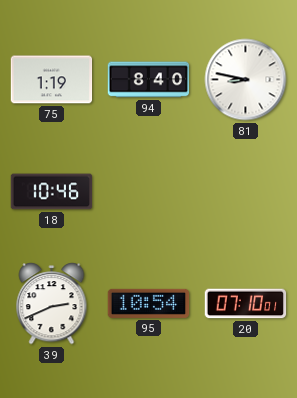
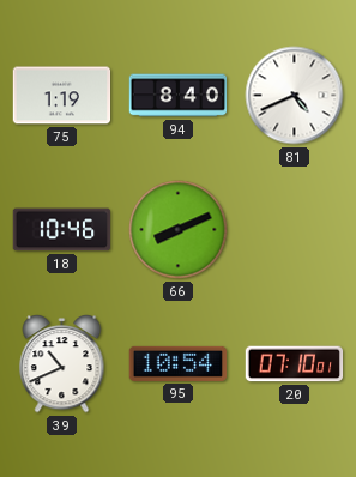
81: 8:47 -> 4:41 (295, 96)
66: none -> 8:11 (179, 230)
39: 2:41 -> 10:41 (62, 364)
